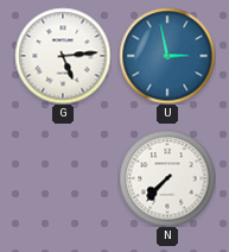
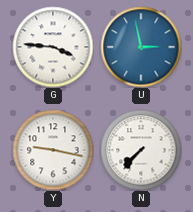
G: 5:14 -> 3:46 (53, 47)
Y: none -> 9:17 (53, 150)
